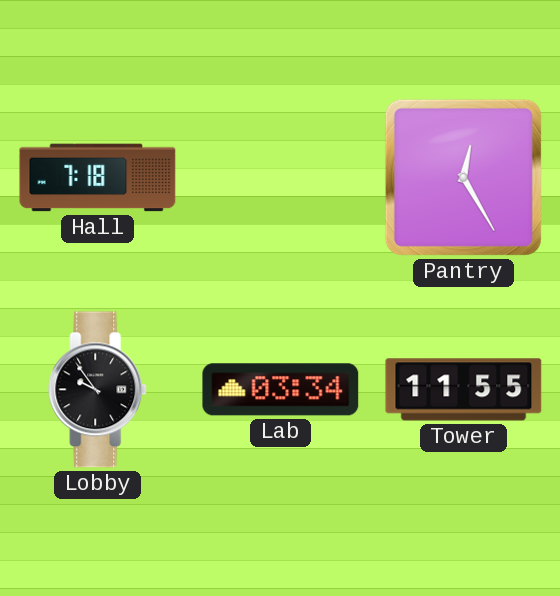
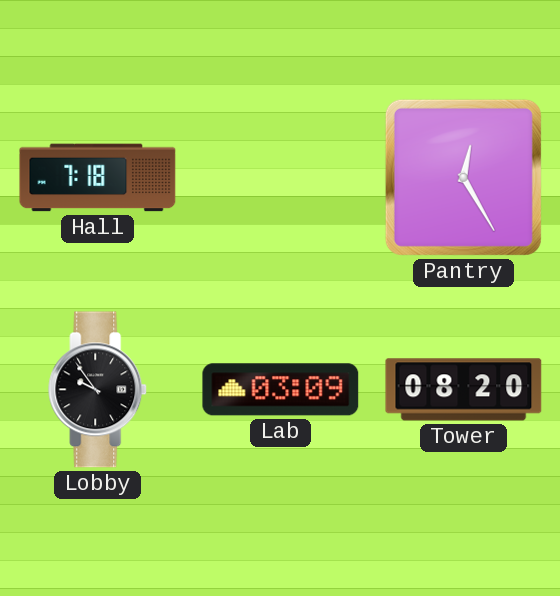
Lab: 03:34 -> 03:09 (281, 390)
Tower: 11:55 -> 08:20 (464, 390)
